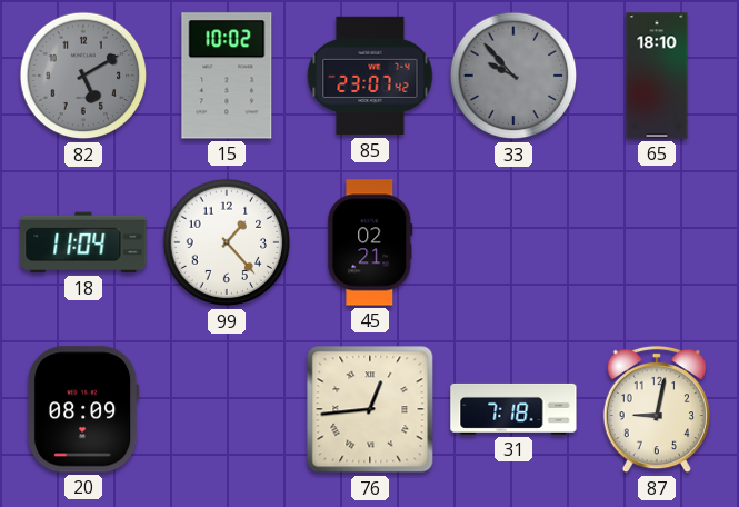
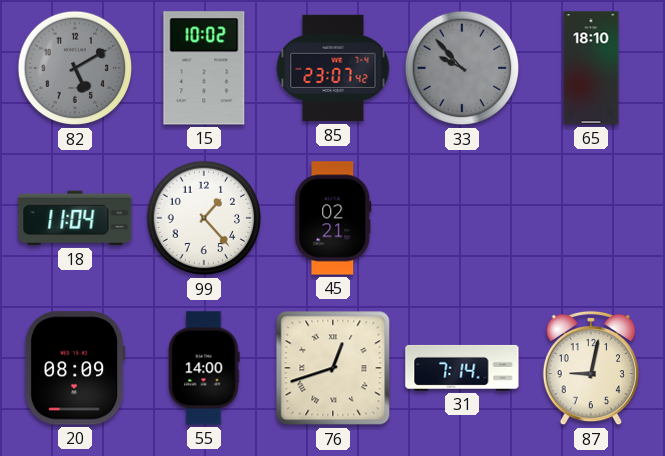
55: none -> 14:00 (204, 368)
76: 12:44 -> 12:42 (333, 368)
31: 7:18 -> 7:14 (462, 368)
